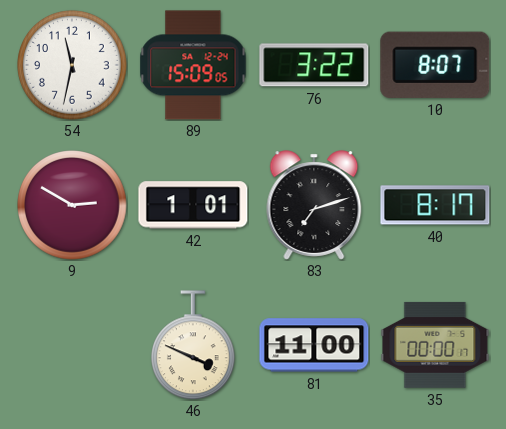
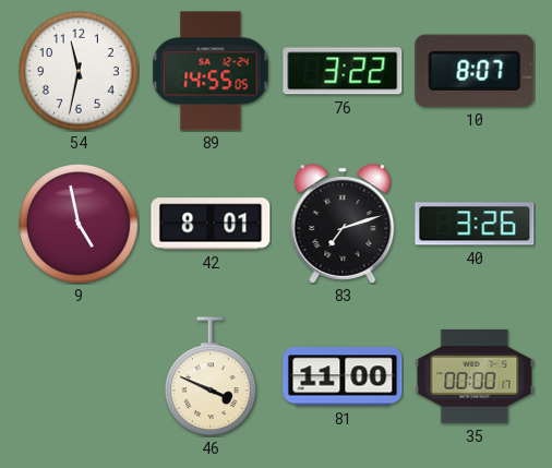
89: 15:09 -> 14:55 (211, 71)
9: 2:50 -> 4:58 (79, 224)
42: 1:01 -> 8:01 (211, 224)
40: 8:17 -> 3:26 (475, 224)
